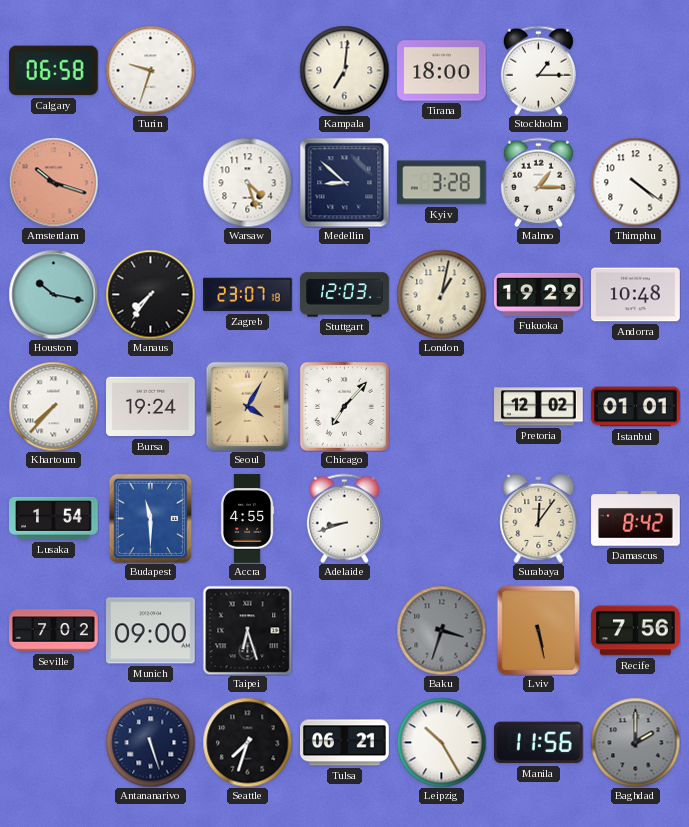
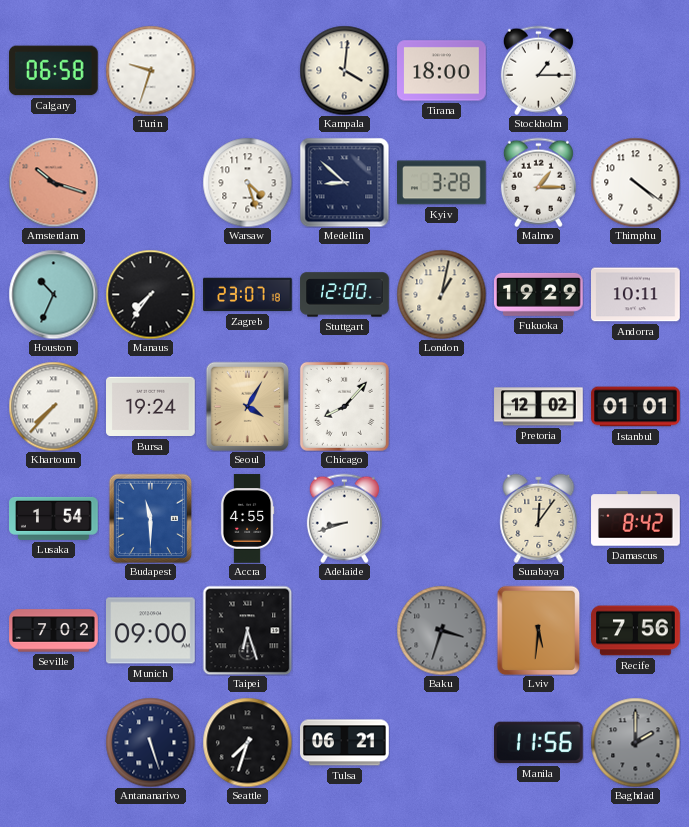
Kampala: 7:01 -> 4:01 (344, 70)
Houston: 10:17 -> 10:34 (53, 294)
Stuttgart: 12:03 -> 12:00 (345, 295)
Andorra: 10:48 -> 10:11 (636, 295)
Chicago: 7:07 -> 8:07 (344, 406)
Lviv: 5:28 -> 5:31 (539, 630)
Leipzig: 10:25 -> none (441, 742)
